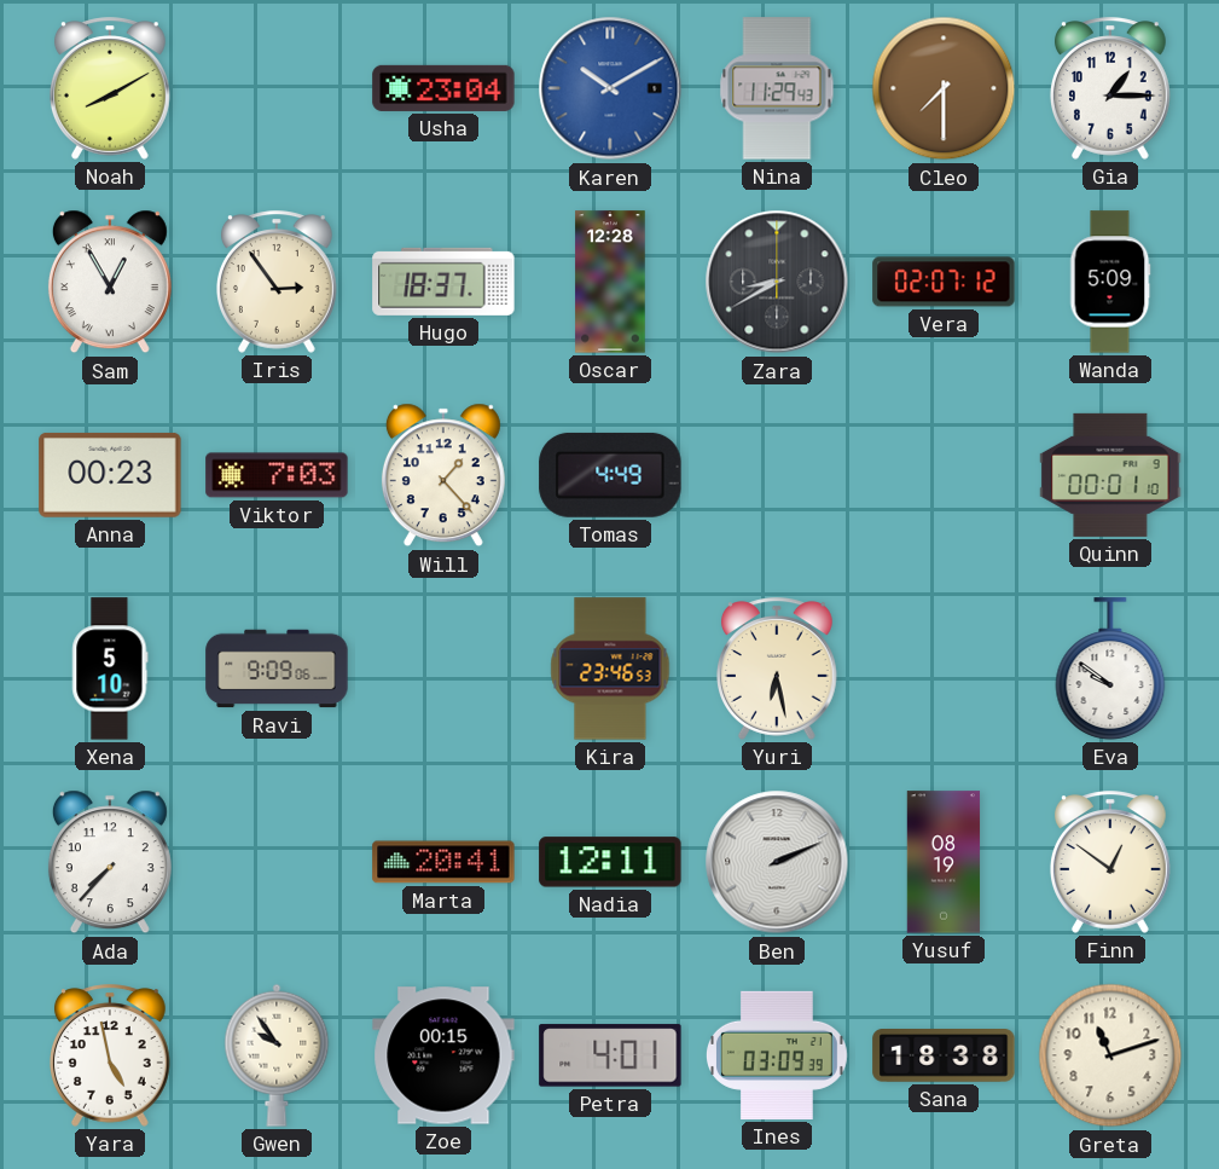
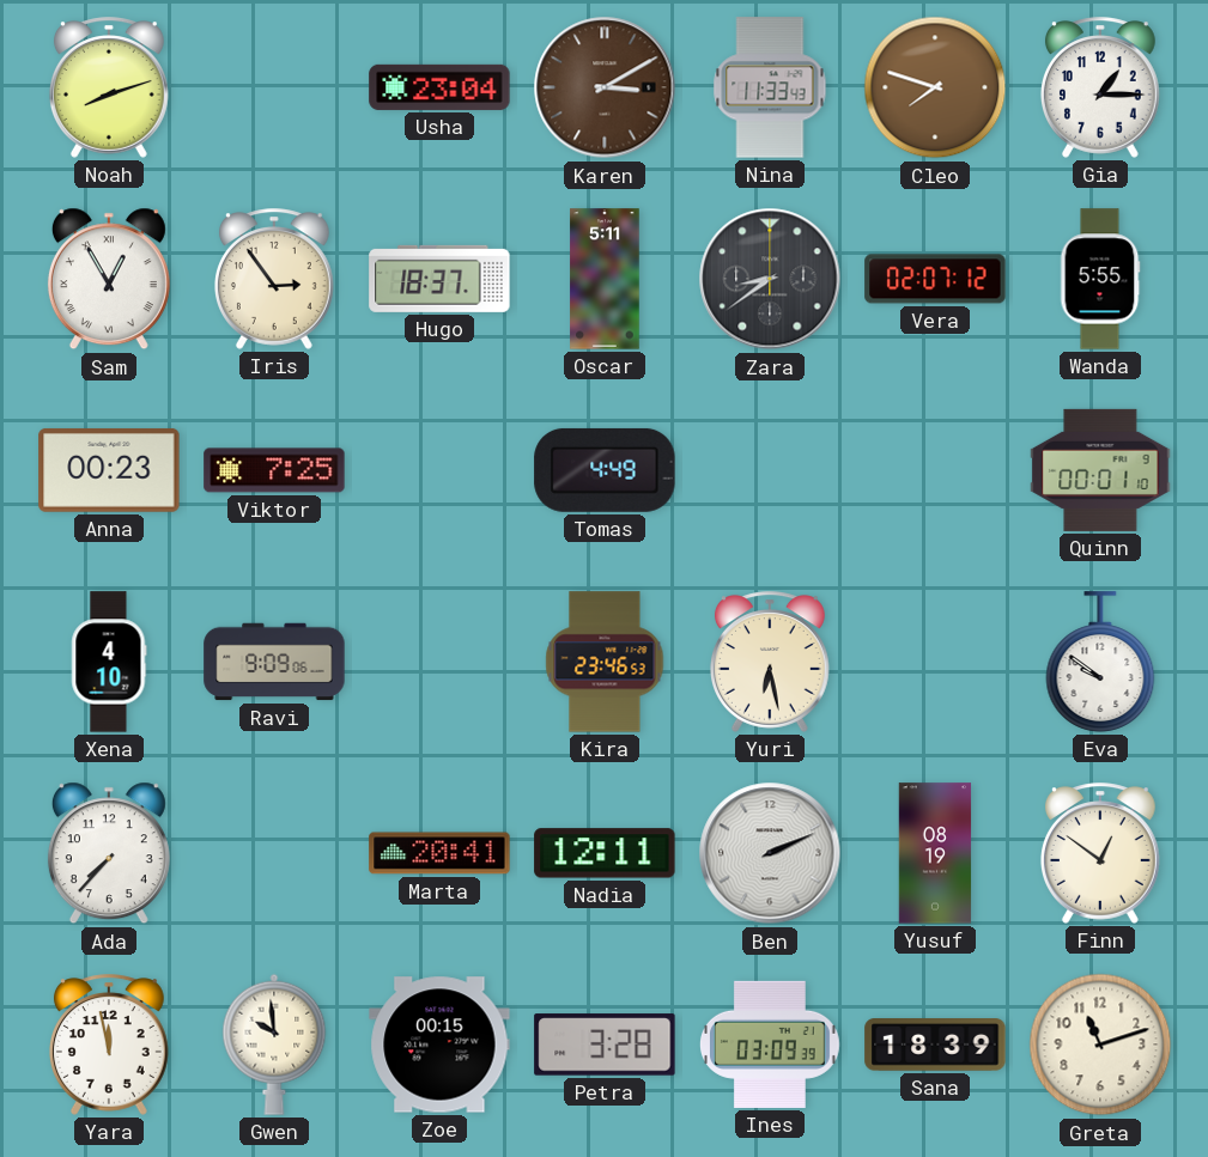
Noah: 8:10 -> 8:12 (109, 87)
Karen: 10:10 -> 3:10 (605, 87)
Karen dial: blue -> brown (605, 87)
Nina: 11:29 -> 11:33 (770, 87)
Cleo: 7:30 -> 7:48 (935, 87)
Oscar: 12:28 -> 5:11 (605, 279)
Zara: 8:40 -> 8:39 (770, 279)
Wanda: 5:09 -> 5:55 (1100, 279)
Viktor: 7:03 -> 7:25 (274, 470)
Will: 1:23 -> none (443, 475)
Xena: 5:10 -> 4:10 (109, 662)
Yara: 4:58 -> 11:58 (109, 1045)
Gwen: 9:54 -> 9:59 (274, 1045)
Petra: 4:01 -> 3:28 (605, 1045)
Sana: 18:38 -> 18:39 (935, 1046)
